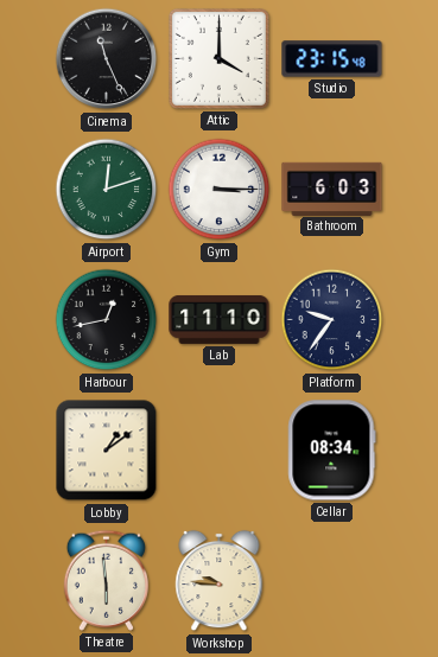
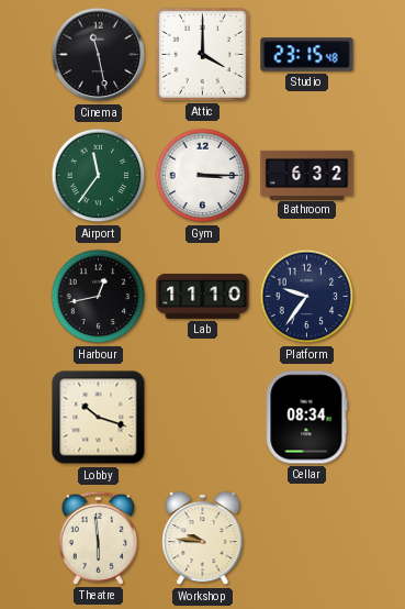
Cinema: 11:26 -> 11:28 (99, 55)
Airport: 12:12 -> 11:36 (99, 176)
Bathroom: 6:03 -> 6:32 (307, 175)
Lobby: 1:09 -> 10:18 (99, 418)
